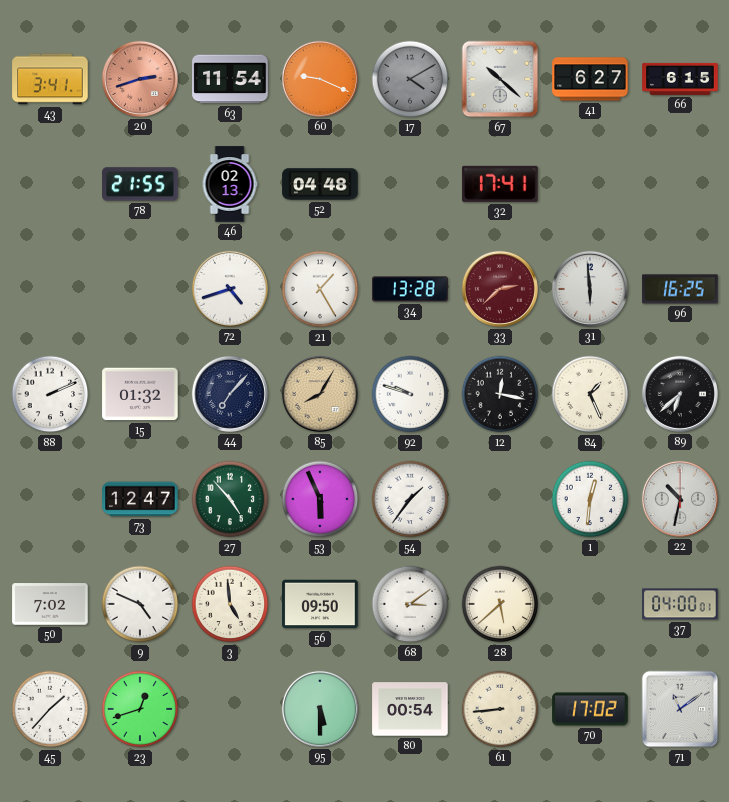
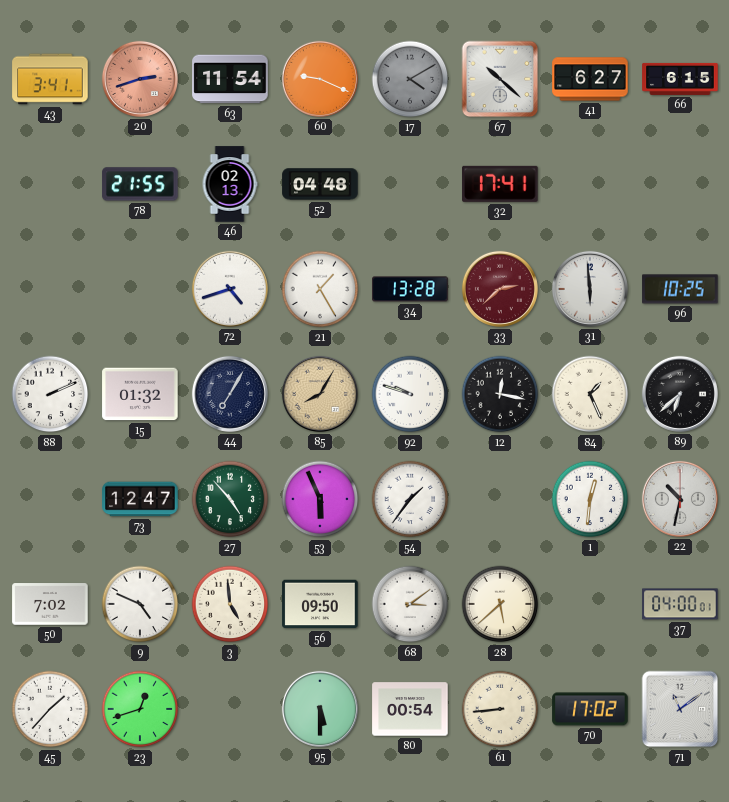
96: 16:25 -> 10:25 (680, 289)
44: 7:07 -> 7:05 (230, 394)
